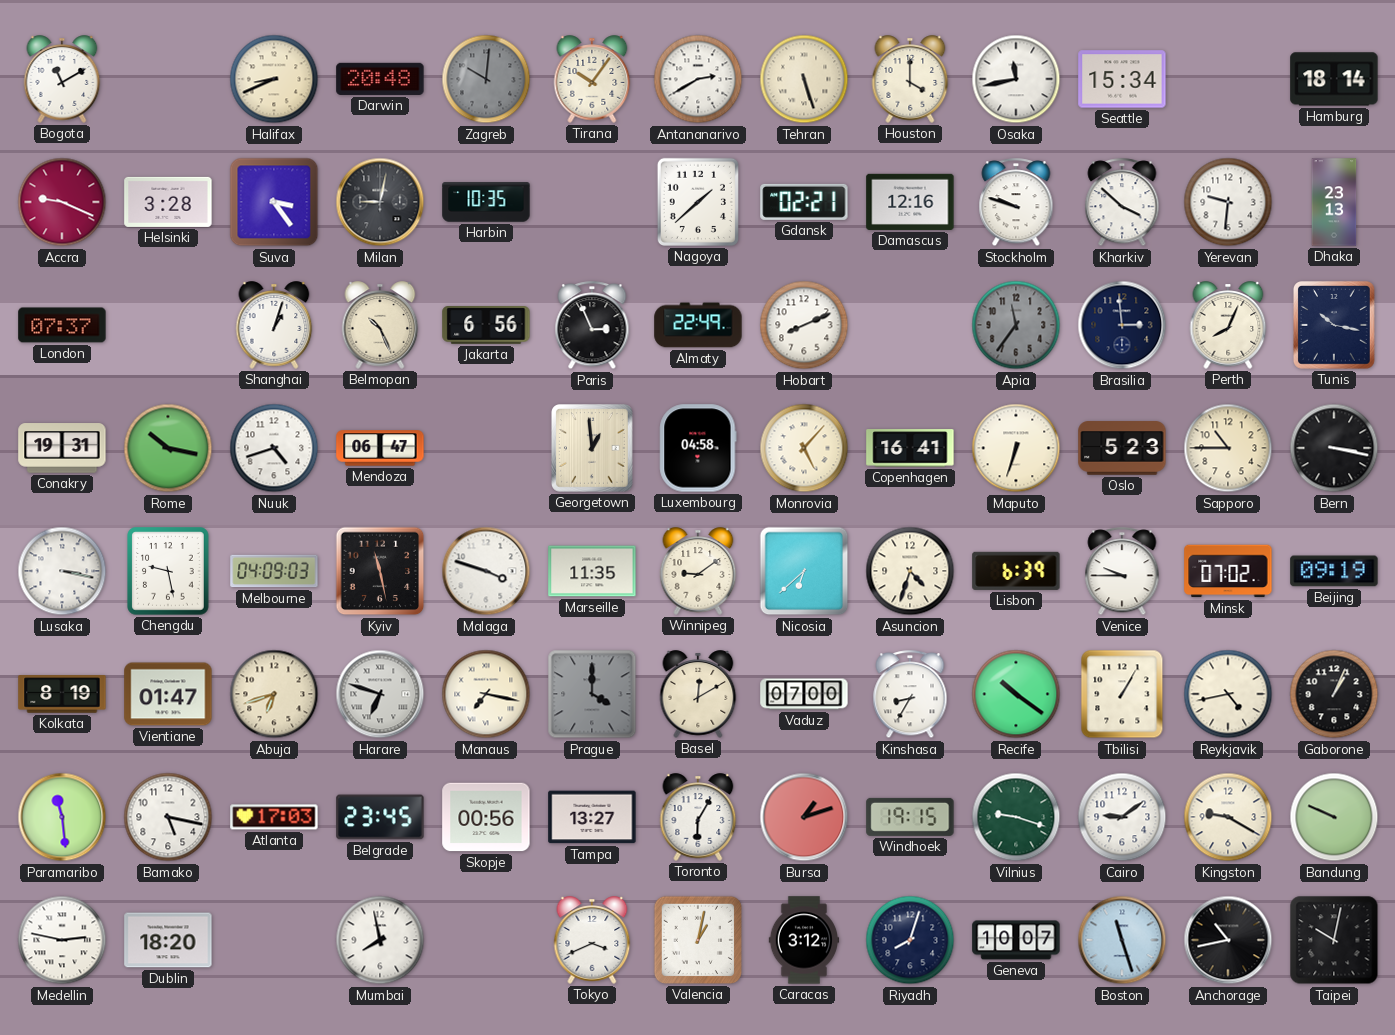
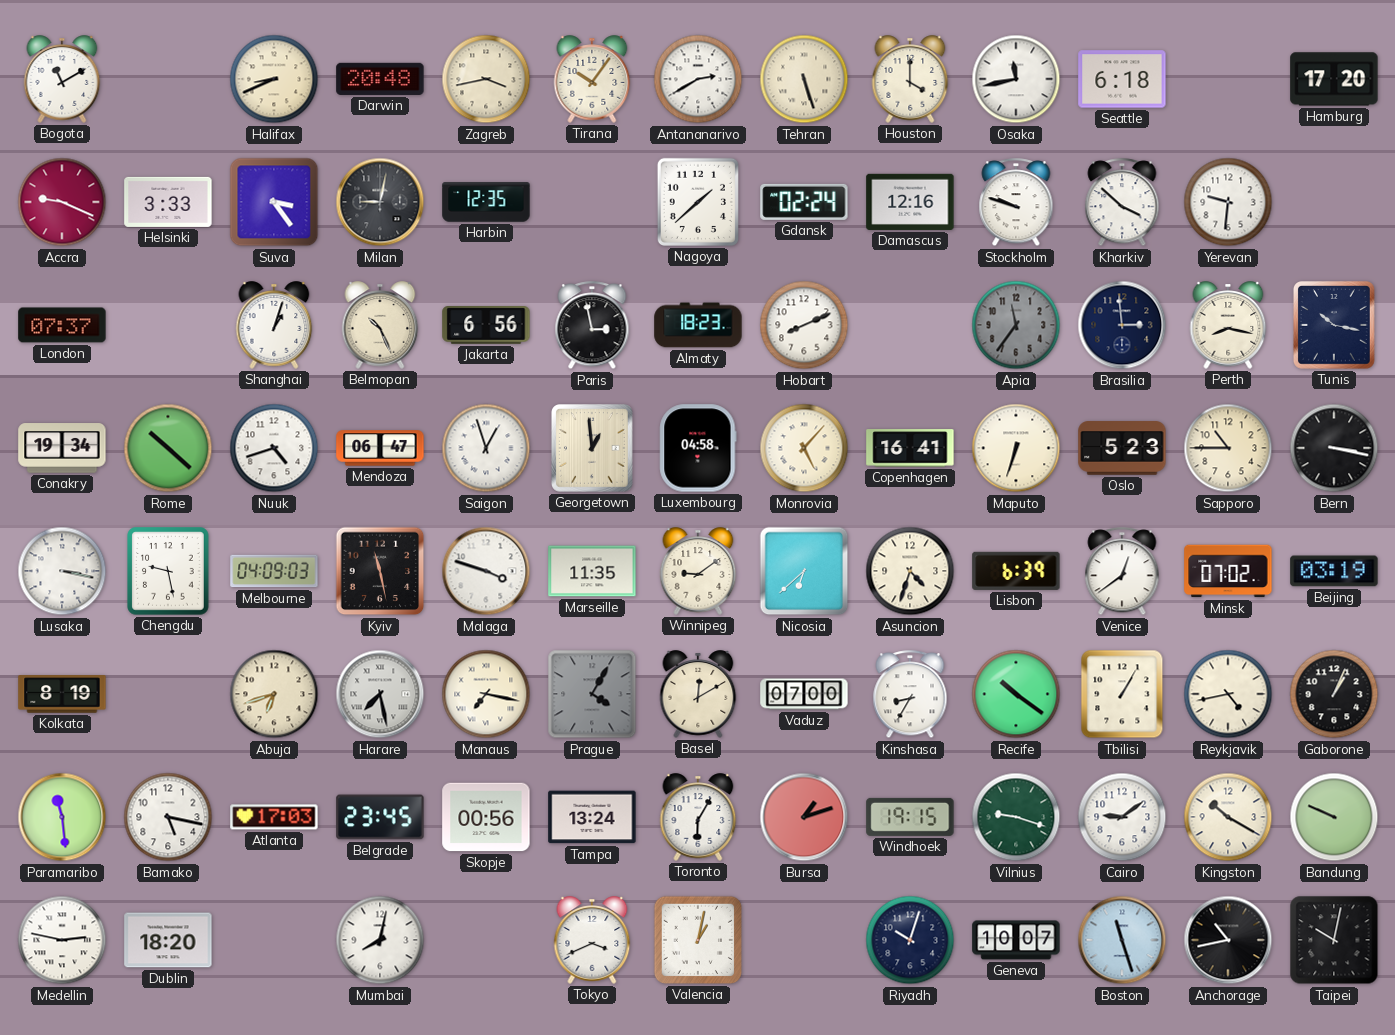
Zagreb: 10:01 -> 3:43 (486, 79)
Zagreb dial: grey -> cream (486, 79)
Seattle: 15:34 -> 6:18 (1122, 79)
Hamburg: 18:14 -> 17:20 (1334, 79)
Helsinki: 3:28 -> 3:33 (168, 202)
Harbin: 10:35 -> 12:35 (486, 202)
Gdansk: 02:21 -> 02:24 (804, 202)
Dhaka: 23:13 -> none (1334, 202)
Paris: 2:56 -> 2:58 (592, 326)
Almaty: 22:49 -> 18:23 (698, 325)
Perth: 8:04 -> 8:17 (1228, 325)
Conakry: 19:31 -> 19:34 (62, 448)
Rome: 10:17 -> 10:22 (168, 448)
Saigon: none -> 12:57 (486, 448)
Venice: 9:45 -> 12:39 (1122, 572)
Beijing: 09:19 -> 03:19 (1334, 571)
Vientiane: 01:47 -> none (168, 694)
Harare: 6:48 -> 7:28 (380, 694)
Prague: 4:00 -> 4:05 (592, 694)
Tampa: 13:27 -> 13:24 (592, 817)
Kingston: 9:20 -> 10:20 (1228, 817)
Mumbai: 7:58 -> 8:02 (380, 940)
Caracas: 3:12 -> none (804, 940)
Riyadh: 8:03 -> 10:03 (910, 940)
